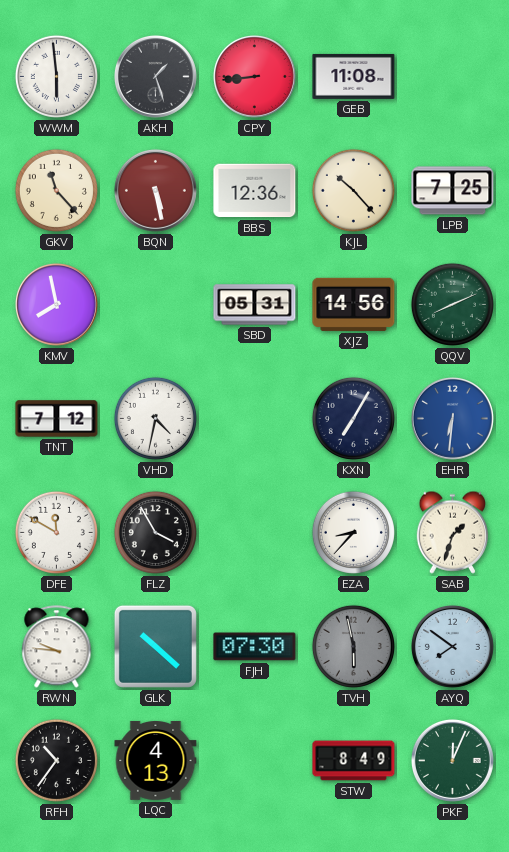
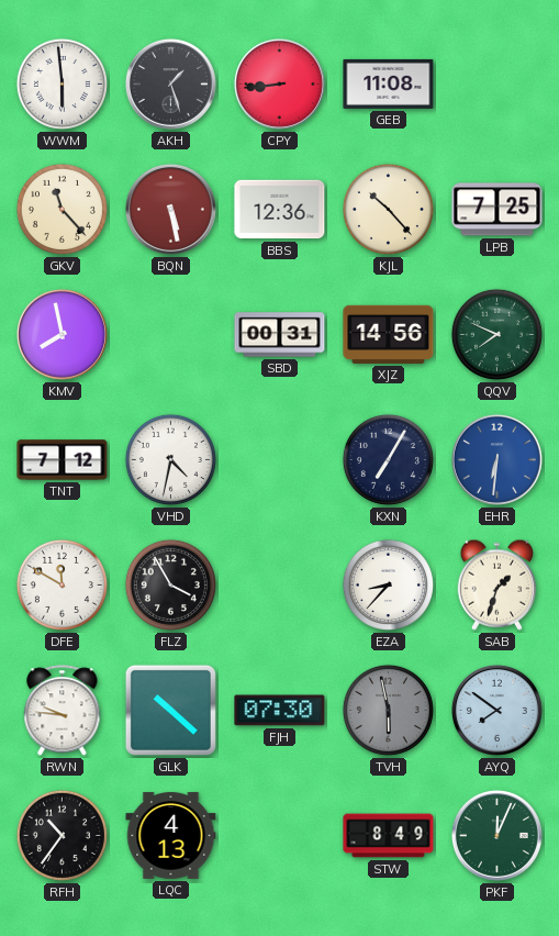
SBD: 05:31 -> 00:31 (280, 335)
QQV: 8:11 -> 7:49 (496, 334)
